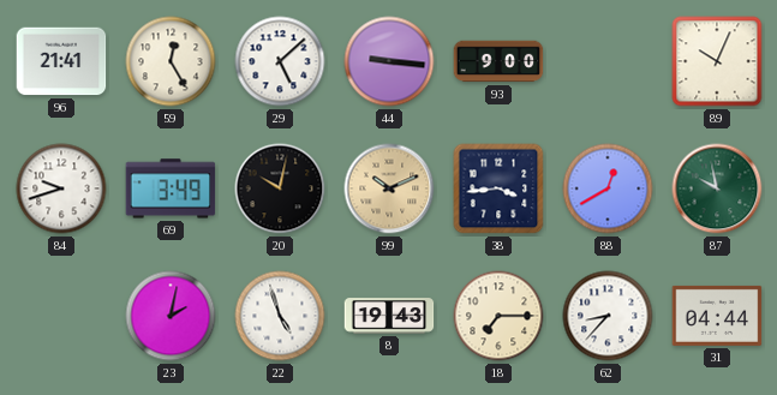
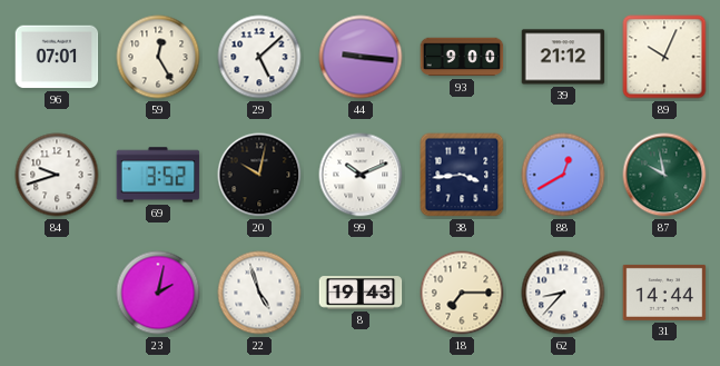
96: 21:41 -> 07:01 (57, 57)
39: none -> 21:12 (563, 57)
69: 3:49 -> 3:52 (158, 175)
99 dial: champagne -> white (361, 175)
31: 04:44 -> 14:44 (664, 293)
